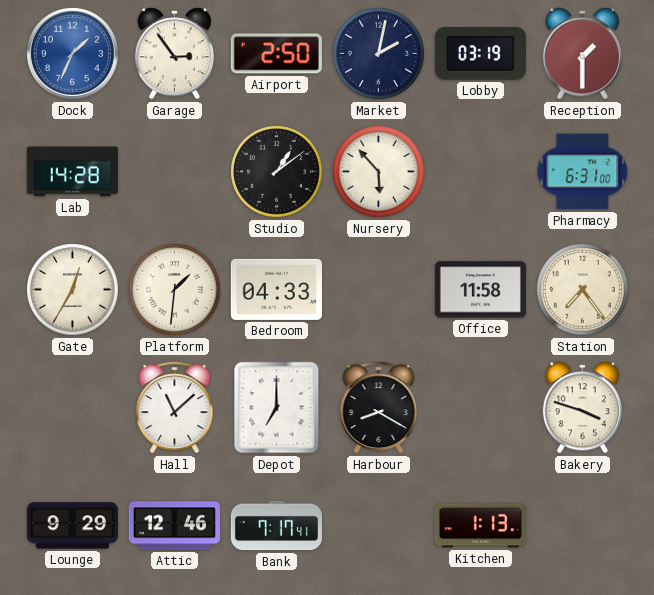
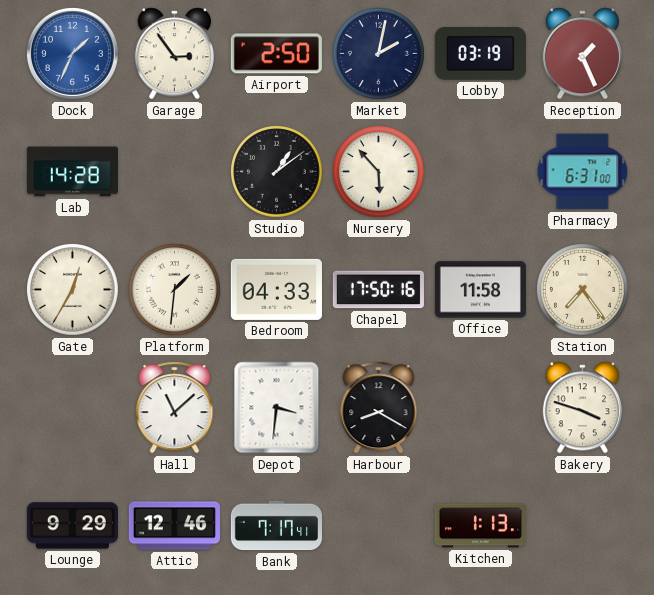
Reception: 1:30 -> 1:26 (582, 54)
Chapel: none -> 17:50 (378, 290)
Depot: 7:00 -> 3:31 (277, 408)
